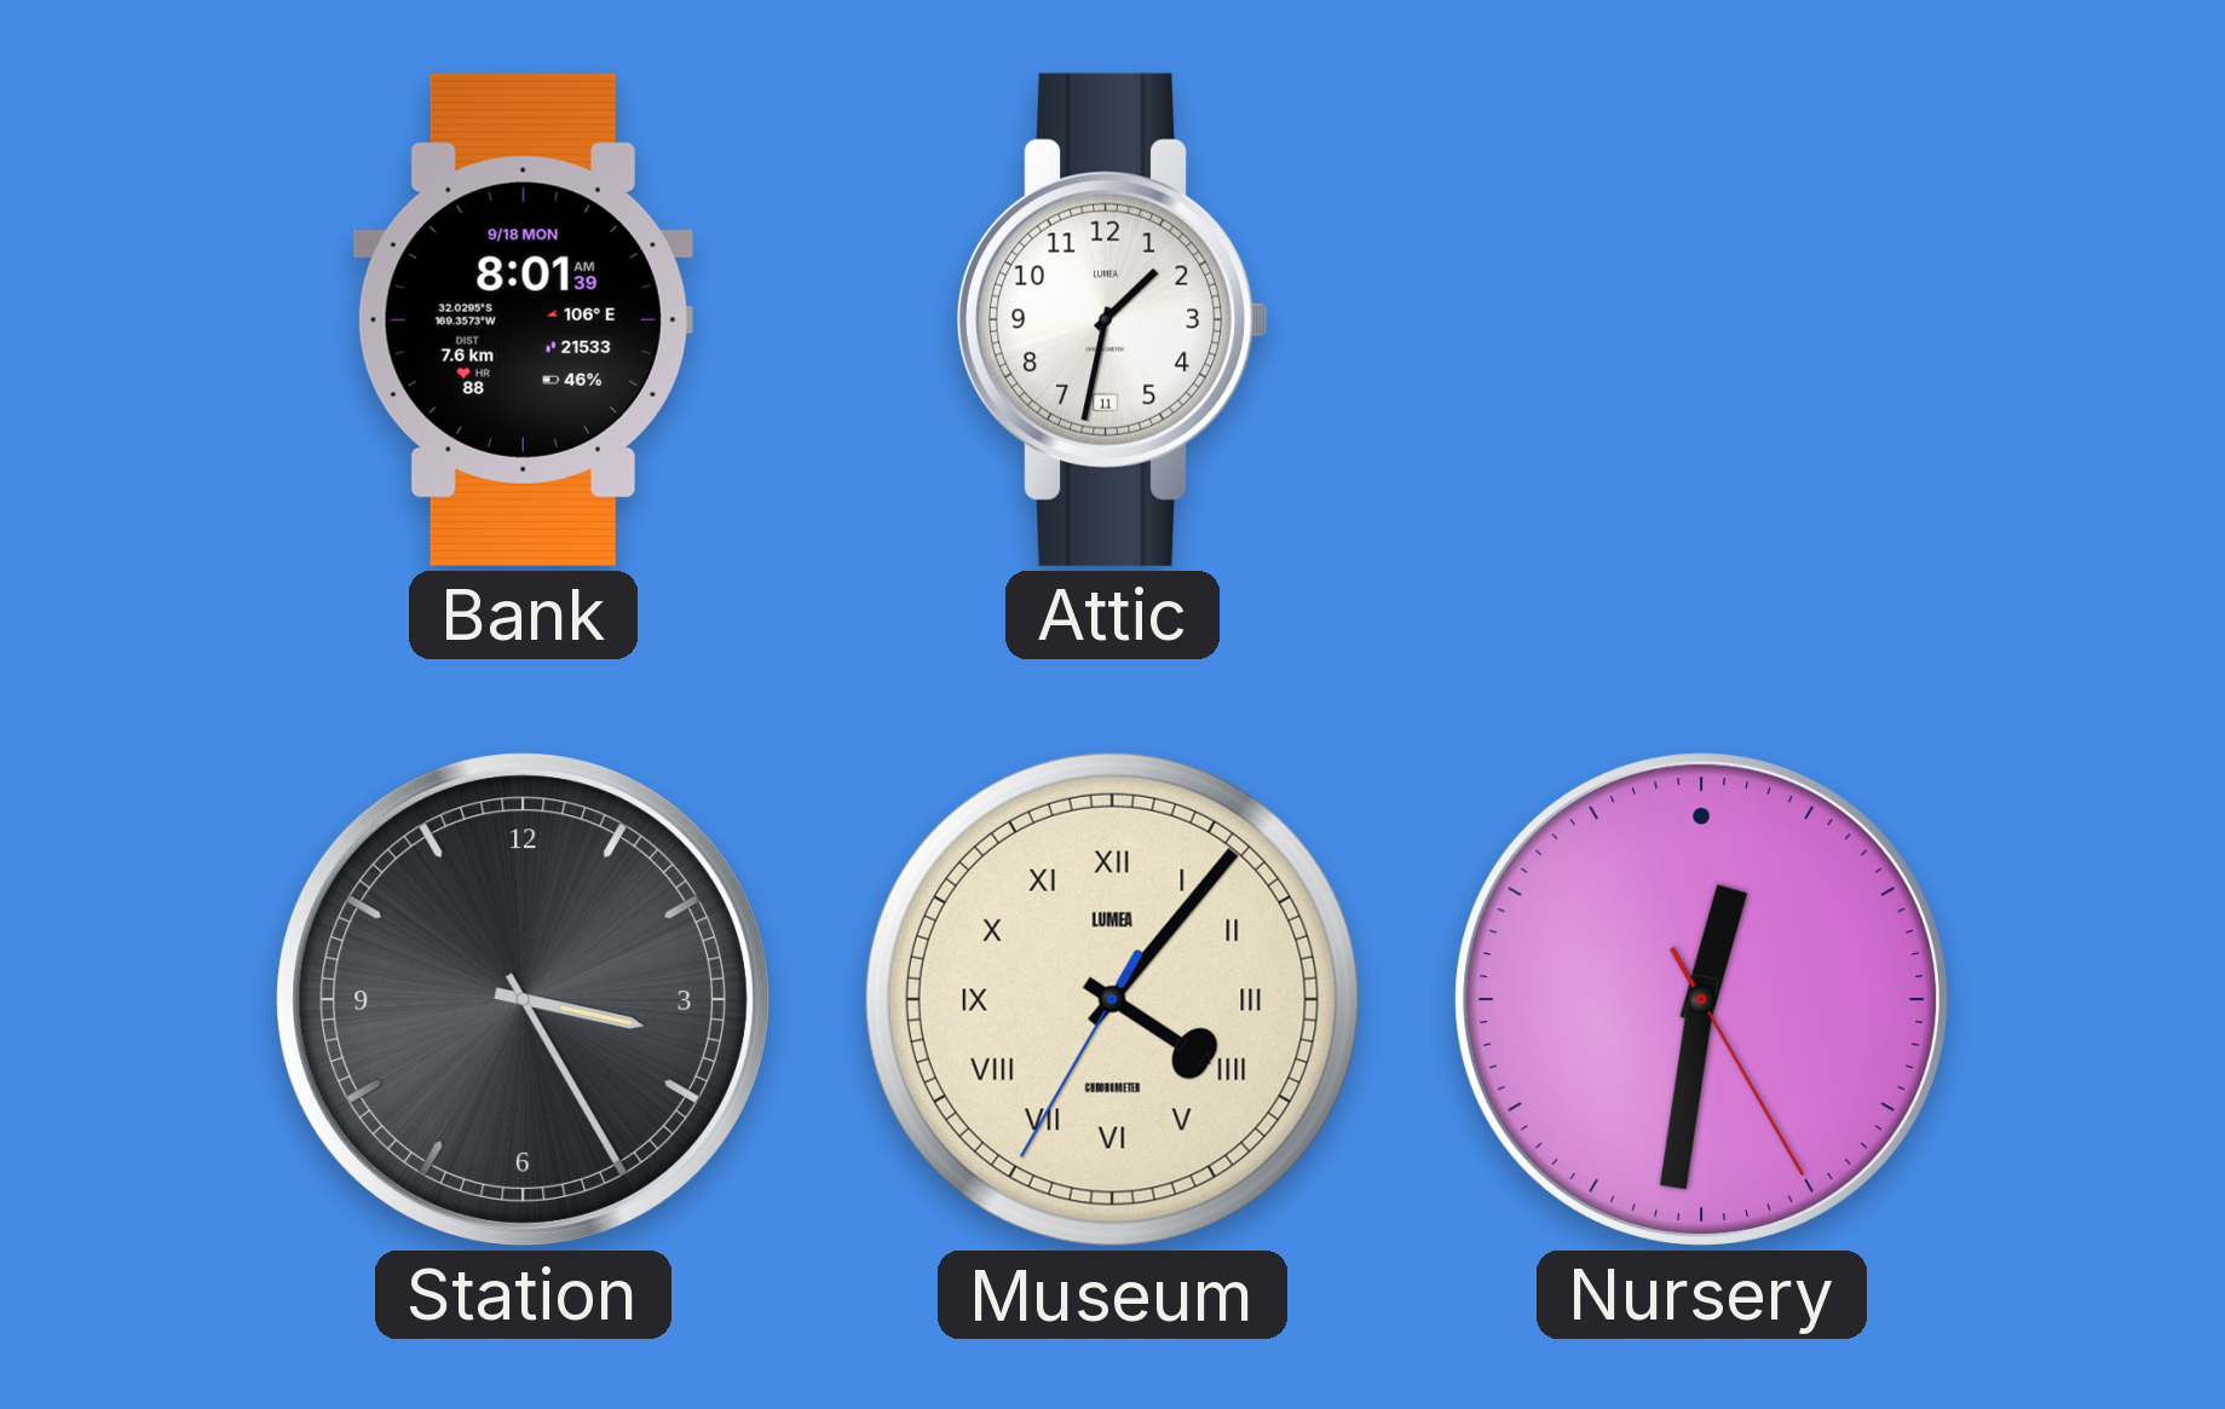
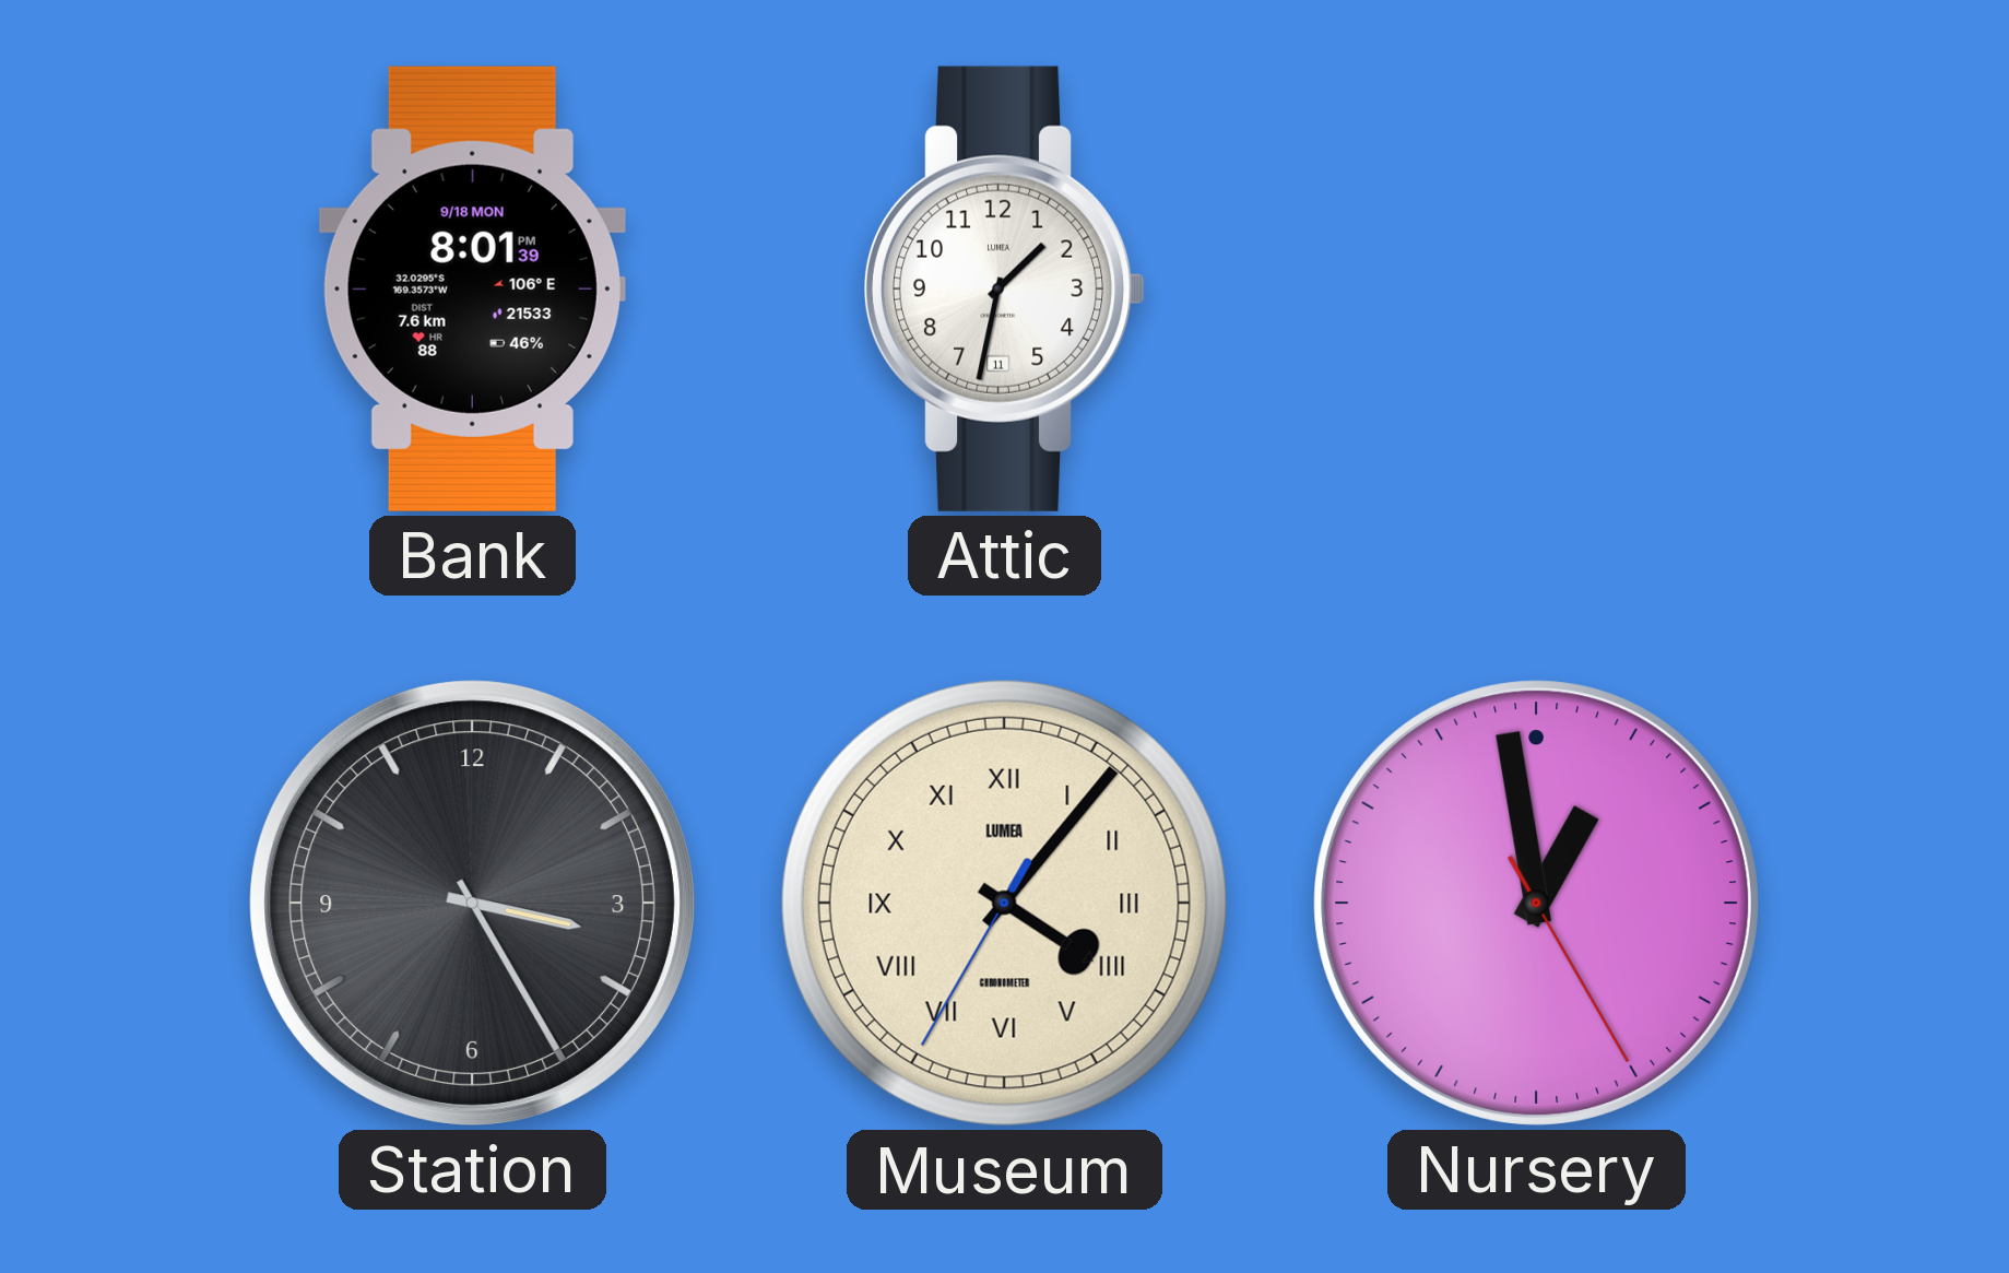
Bank: 8:01:39 AM -> 8:01:39 PM (472, 288)
Nursery: 12:31 -> 12:58 (1536, 903)
